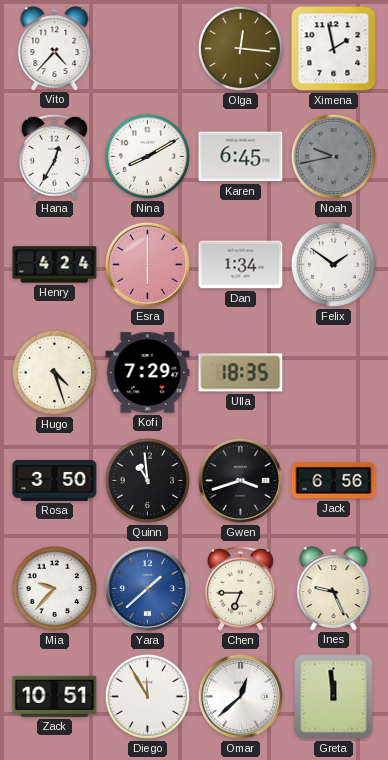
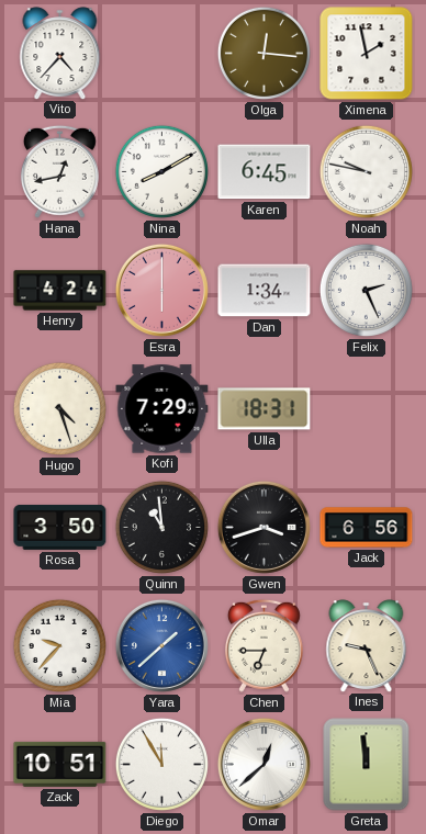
Hana: 12:35 -> 12:43 (59, 171)
Noah: 9:43 -> 9:47 (366, 171)
Noah dial: grey -> white (366, 171)
Felix: 1:51 -> 2:26 (366, 290)
Ulla: 18:35 -> 18:31 (265, 409)
